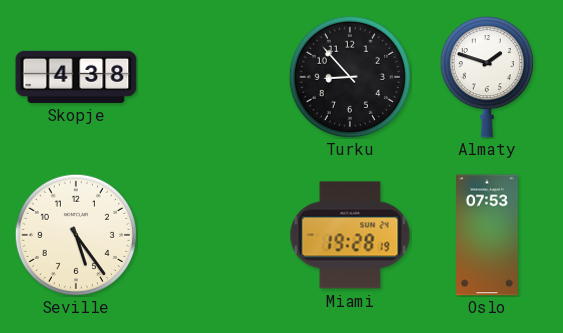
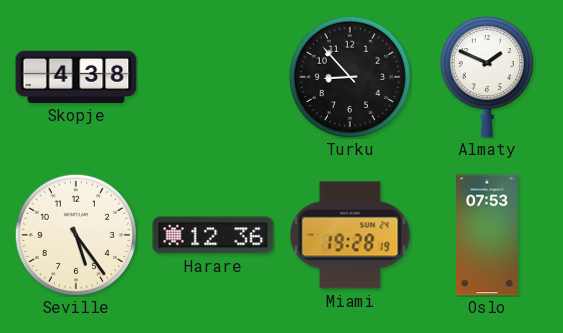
Almaty: 1:48 -> 1:49 (487, 77)
Harare: none -> 12:36 (213, 235)
